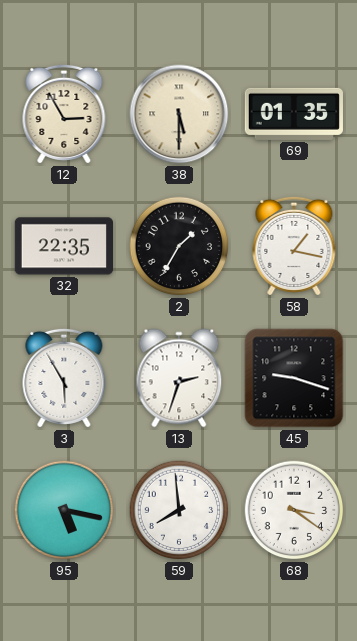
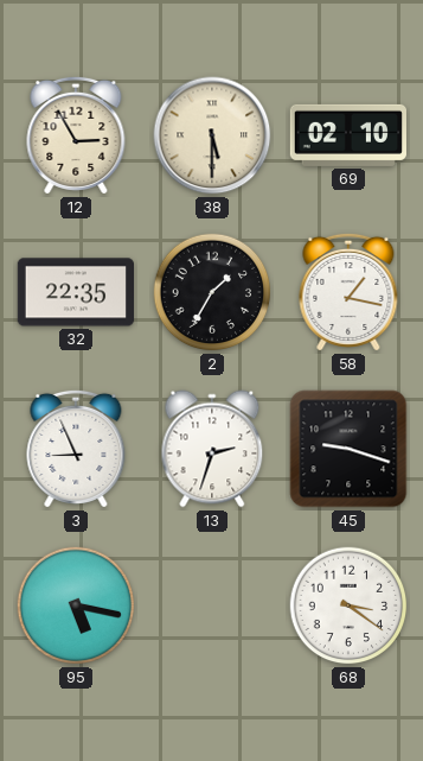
69: 01:35 -> 02:10 (348, 135)
3: 5:55 -> 8:56 (76, 449)
59: 7:59 -> none (179, 510)
